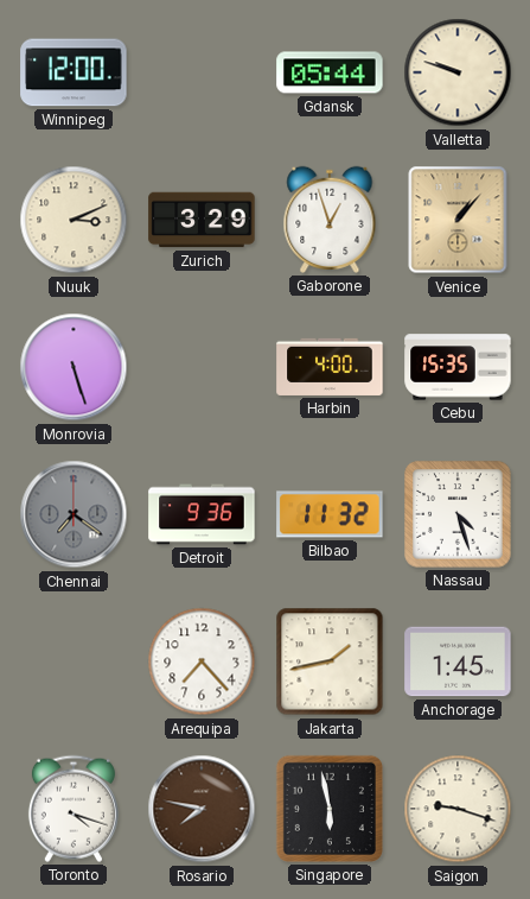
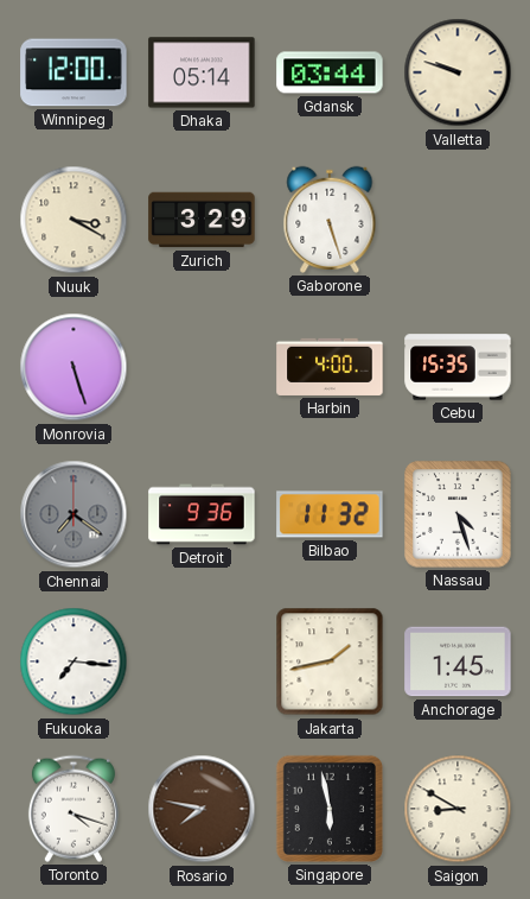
Dhaka: none -> 05:14 (202, 72)
Gdansk: 05:44 -> 03:44 (330, 72)
Nuuk: 3:11 -> 3:20 (74, 220)
Gaborone: 12:57 -> 5:27 (330, 220)
Venice: 1:07 -> none (458, 220)
Fukuoka: none -> 7:16 (74, 661)
Arequipa: 7:23 -> none (202, 661)
Saigon: 9:18 -> 8:50 (458, 809)
